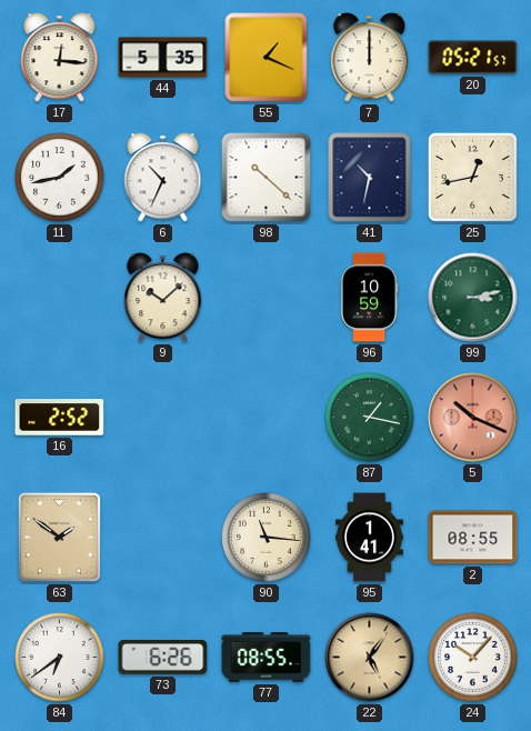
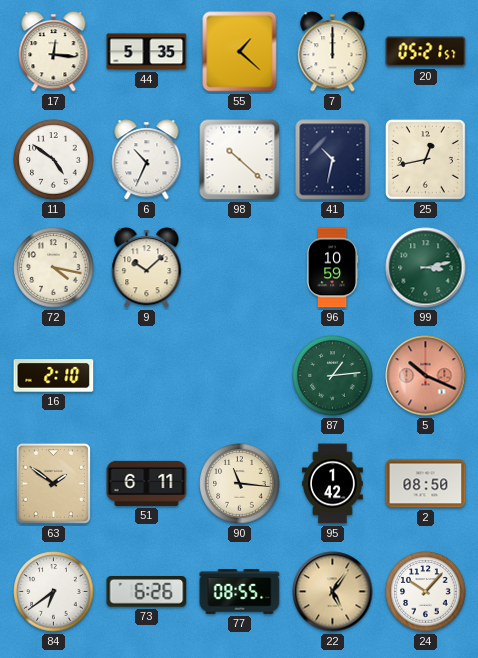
55: 1:19 -> 1:22 (240, 52)
11: 1:43 -> 4:51 (54, 160)
72: none -> 4:17 (54, 268)
16: 2:52 -> 2:10 (54, 376)
87: 1:17 -> 1:14 (333, 376)
51: none -> 6:11 (147, 483)
95: 1:41 -> 1:42 (333, 484)
2: 08:55 -> 08:50 (426, 484)
